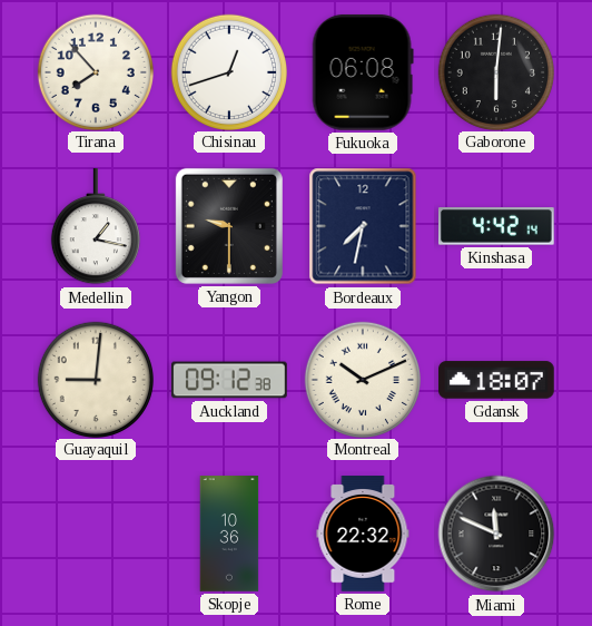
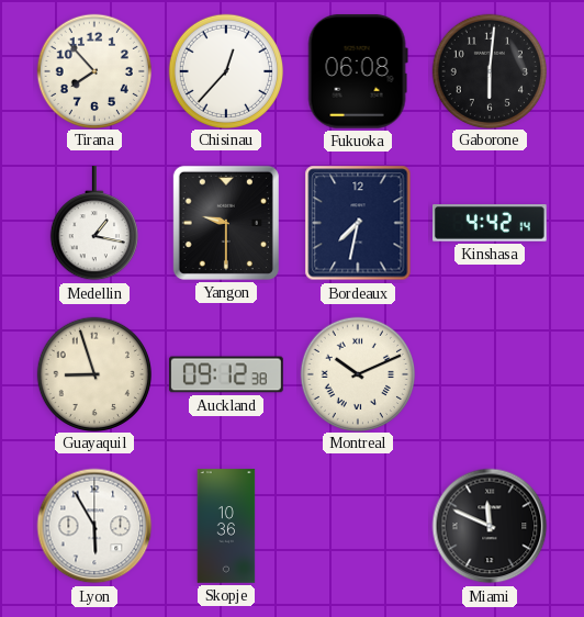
Chisinau: 12:42 -> 12:37 (225, 70)
Guayaquil: 9:01 -> 8:57 (93, 373)
Gdansk: 18:07 -> none (496, 380)
Lyon: none -> 5:55 (94, 526)
Rome: 22:32 -> none (363, 534)
